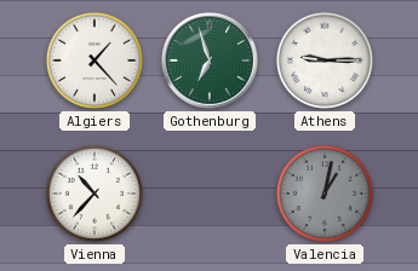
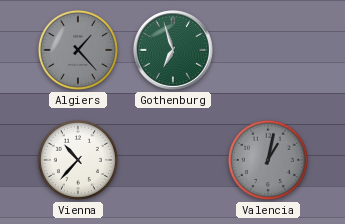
Algiers dial: white -> grey (78, 50)
Athens: 9:15 -> none (325, 60)
